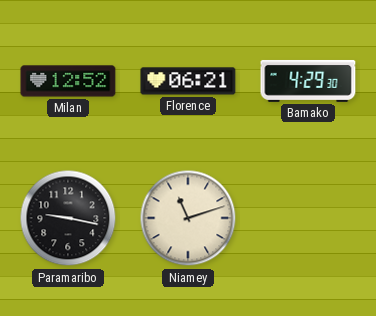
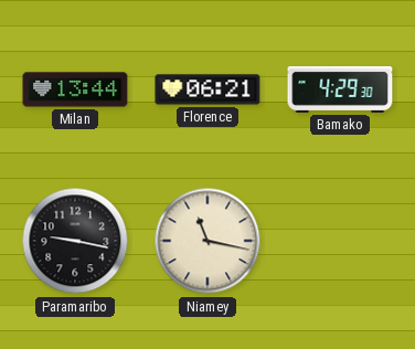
Milan: 12:52 -> 13:44 (75, 89)
Niamey: 11:12 -> 11:17 (208, 241)
